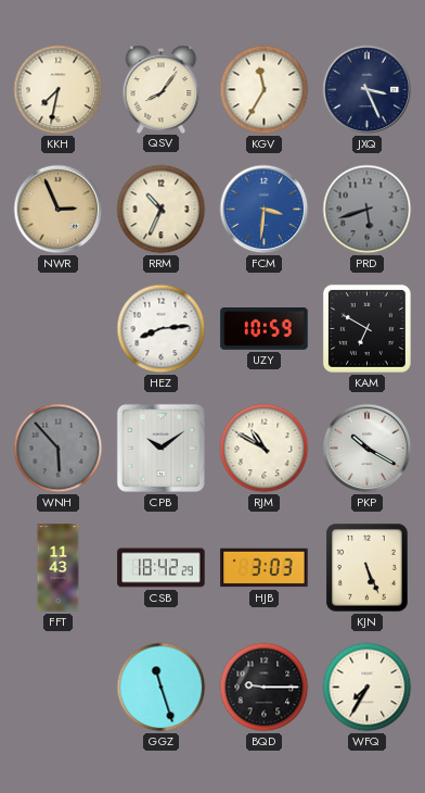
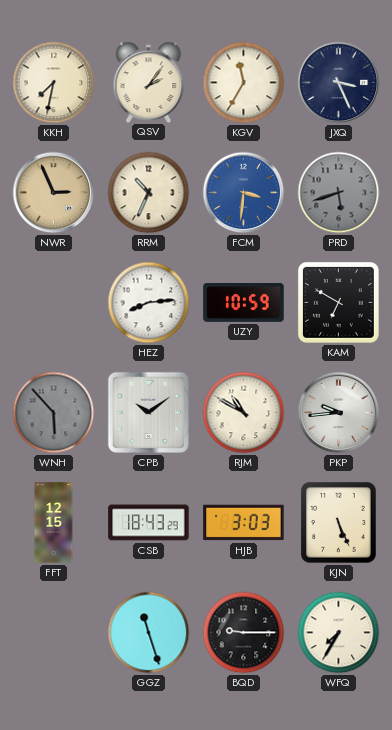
QSV: 8:06 -> 2:06 (149, 82)
PKP: 10:20 -> 9:44 (339, 413)
FFT: 11:43 -> 12:15 (54, 523)
CSB: 18:42 -> 18:43 (149, 523)
